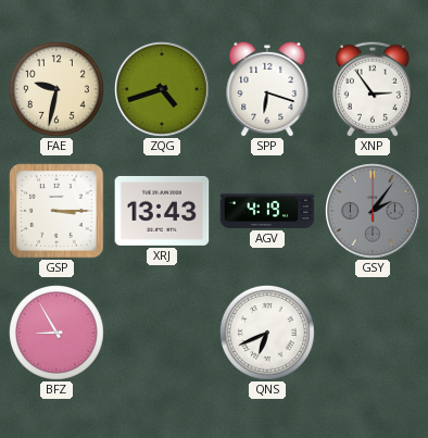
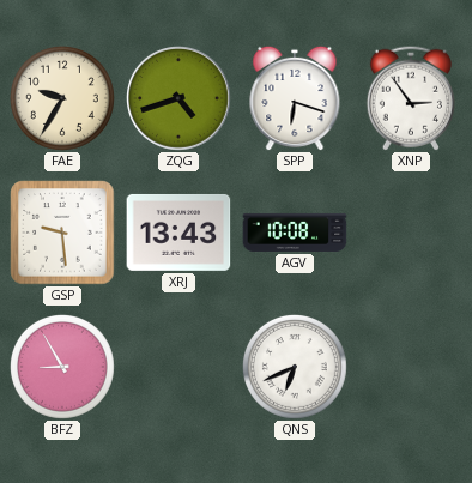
FAE: 9:32 -> 9:35 (62, 98)
GSP: 3:15 -> 9:29 (62, 233)
AGV: 4:19 -> 10:08 (295, 233)
GSY: 2:06 -> none (374, 212)
